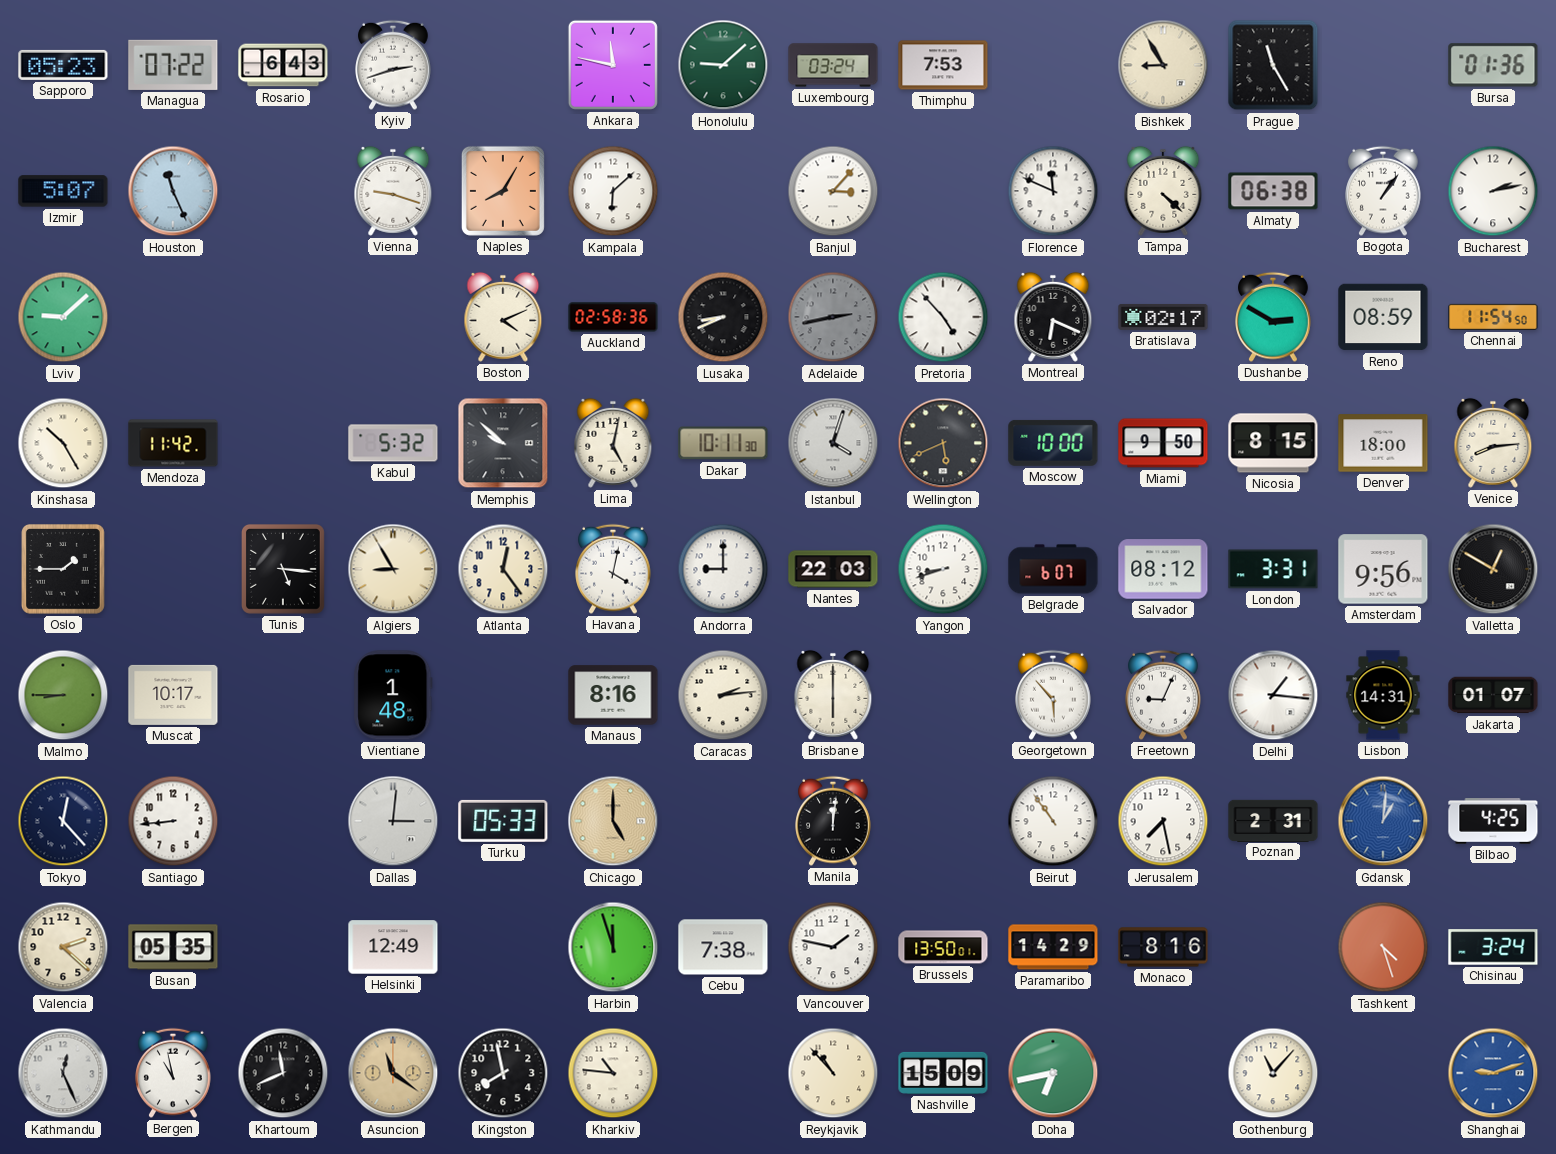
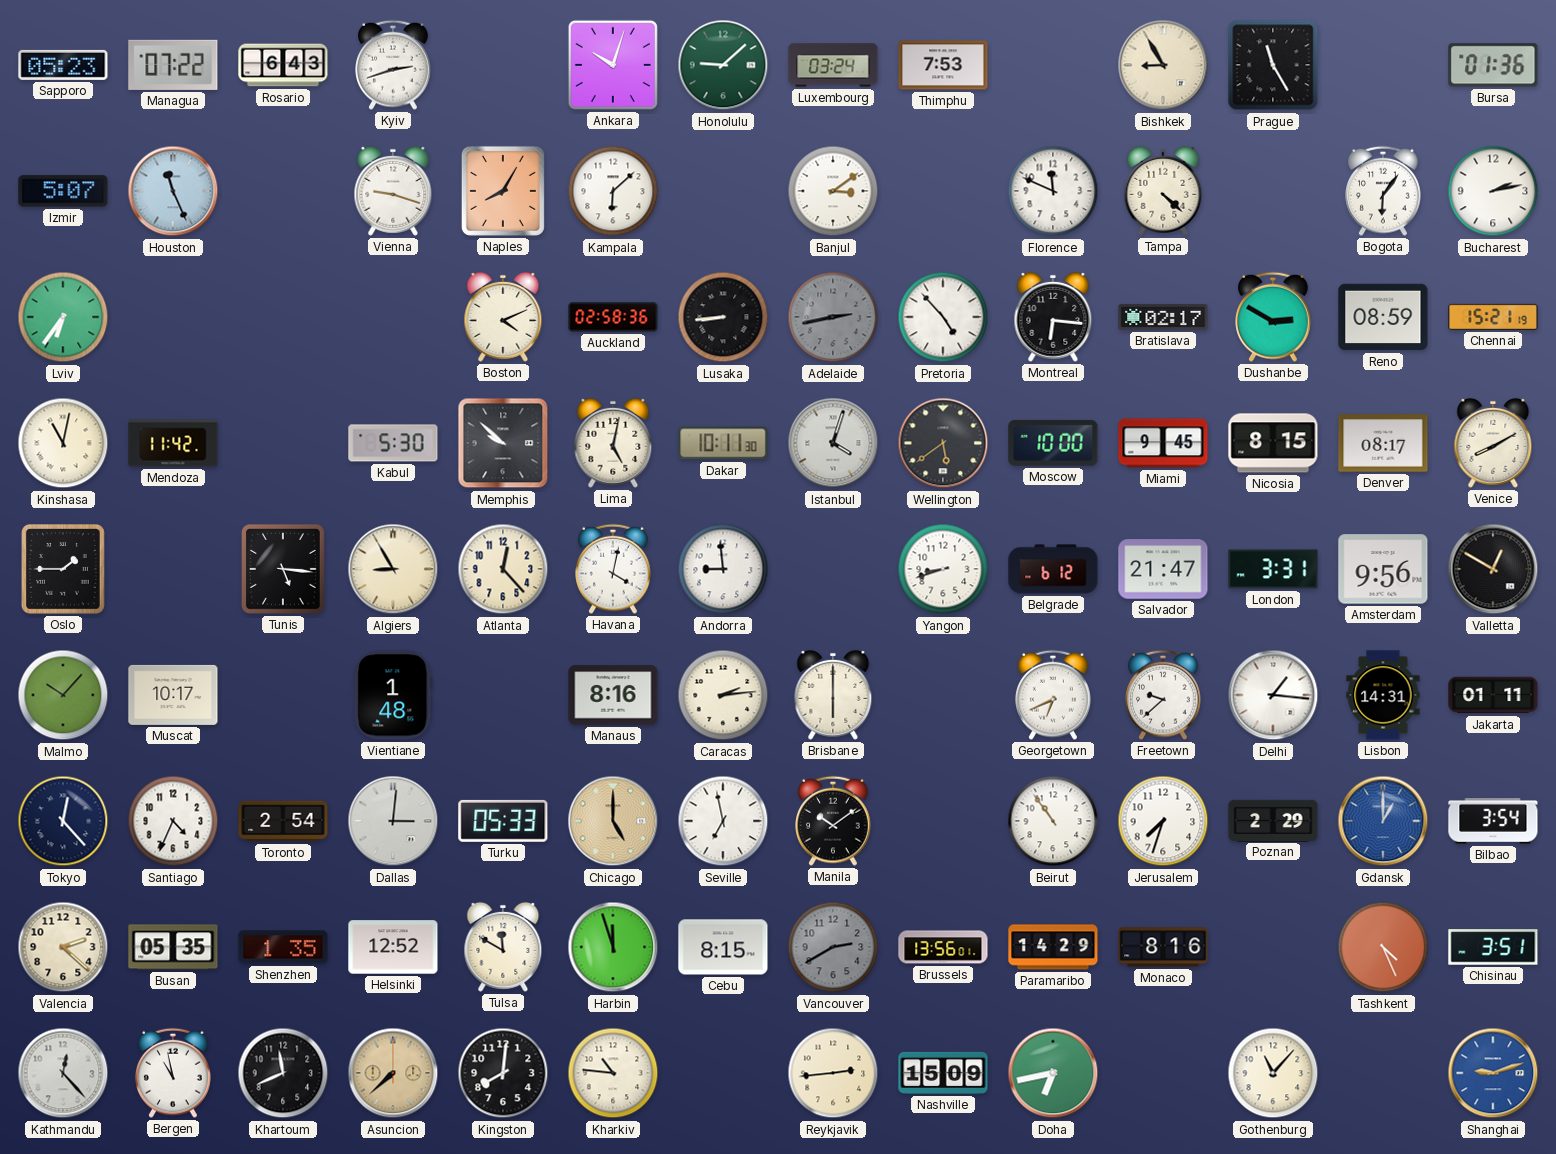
Ankara: 11:47 -> 10:03 (613, 65)
Banjul: 3:07 -> 3:09 (833, 191)
Almaty: 06:38 -> none (1273, 191)
Bogota: 1:06 -> 6:06 (1383, 191)
Lviv: 9:08 -> 6:36 (63, 317)
Lusaka: 8:41 -> 8:44 (723, 317)
Montreal: 6:19 -> 6:16 (1053, 317)
Chennai: 11:54 -> 15:21 (1493, 317)
Kinshasa: 10:25 -> 11:02 (63, 443)
Kabul: 5:32 -> 5:30 (393, 443)
Wellington: 5:41 -> 5:39 (943, 443)
Miami: 9:50 -> 9:45 (1163, 443)
Denver: 18:00 -> 08:17 (1383, 443)
Venice: 8:14 -> 8:10 (1493, 443)
Atlanta: 12:24 -> 12:23 (503, 569)
Andorra: 9:00 -> 8:59 (723, 569)
Nantes: 22:03 -> none (833, 569)
Belgrade: 6:07 -> 6:12 (1053, 569)
Salvador: 08:12 -> 21:47 (1163, 569)
Malmo: 8:45 -> 10:07 (63, 695)
Georgetown: 5:53 -> 6:41 (1053, 695)
Freetown: 9:04 -> 9:38 (1163, 695)
Jakarta: 01:07 -> 01:11 (1493, 695)
Santiago: 8:44 -> 4:34 (173, 821)
Toronto: none -> 2:54 (283, 821)
Seville: none -> 6:58 (723, 821)
Manila: 12:01 -> 10:09 (833, 821)
Jerusalem: 7:28 -> 7:33 (1163, 821)
Poznan: 2:31 -> 2:29 (1273, 820)
Gdansk: 1:01 -> 1:00 (1383, 821)
Bilbao: 4:25 -> 3:54 (1493, 821)
Shenzhen: none -> 1:35 (283, 947)
Helsinki: 12:49 -> 12:52 (393, 947)
Tulsa: none -> 11:50 (503, 947)
Cebu: 7:38 -> 8:15 (723, 947)
Vancouver: 1:47 -> 2:40 (833, 947)
Vancouver dial: white -> grey (833, 947)
Brussels: 13:50 -> 13:56 (943, 947)
Tashkent: 4:27 -> 4:26 (1383, 947)
Chisinau: 3:24 -> 3:51 (1493, 947)
Kathmandu: 12:26 -> 12:23 (63, 1073)
Asuncion: 11:21 -> 7:38 (393, 1073)
Kingston: 7:58 -> 8:01 (503, 1073)
Reykjavik: 10:53 -> 2:44 (833, 1073)
